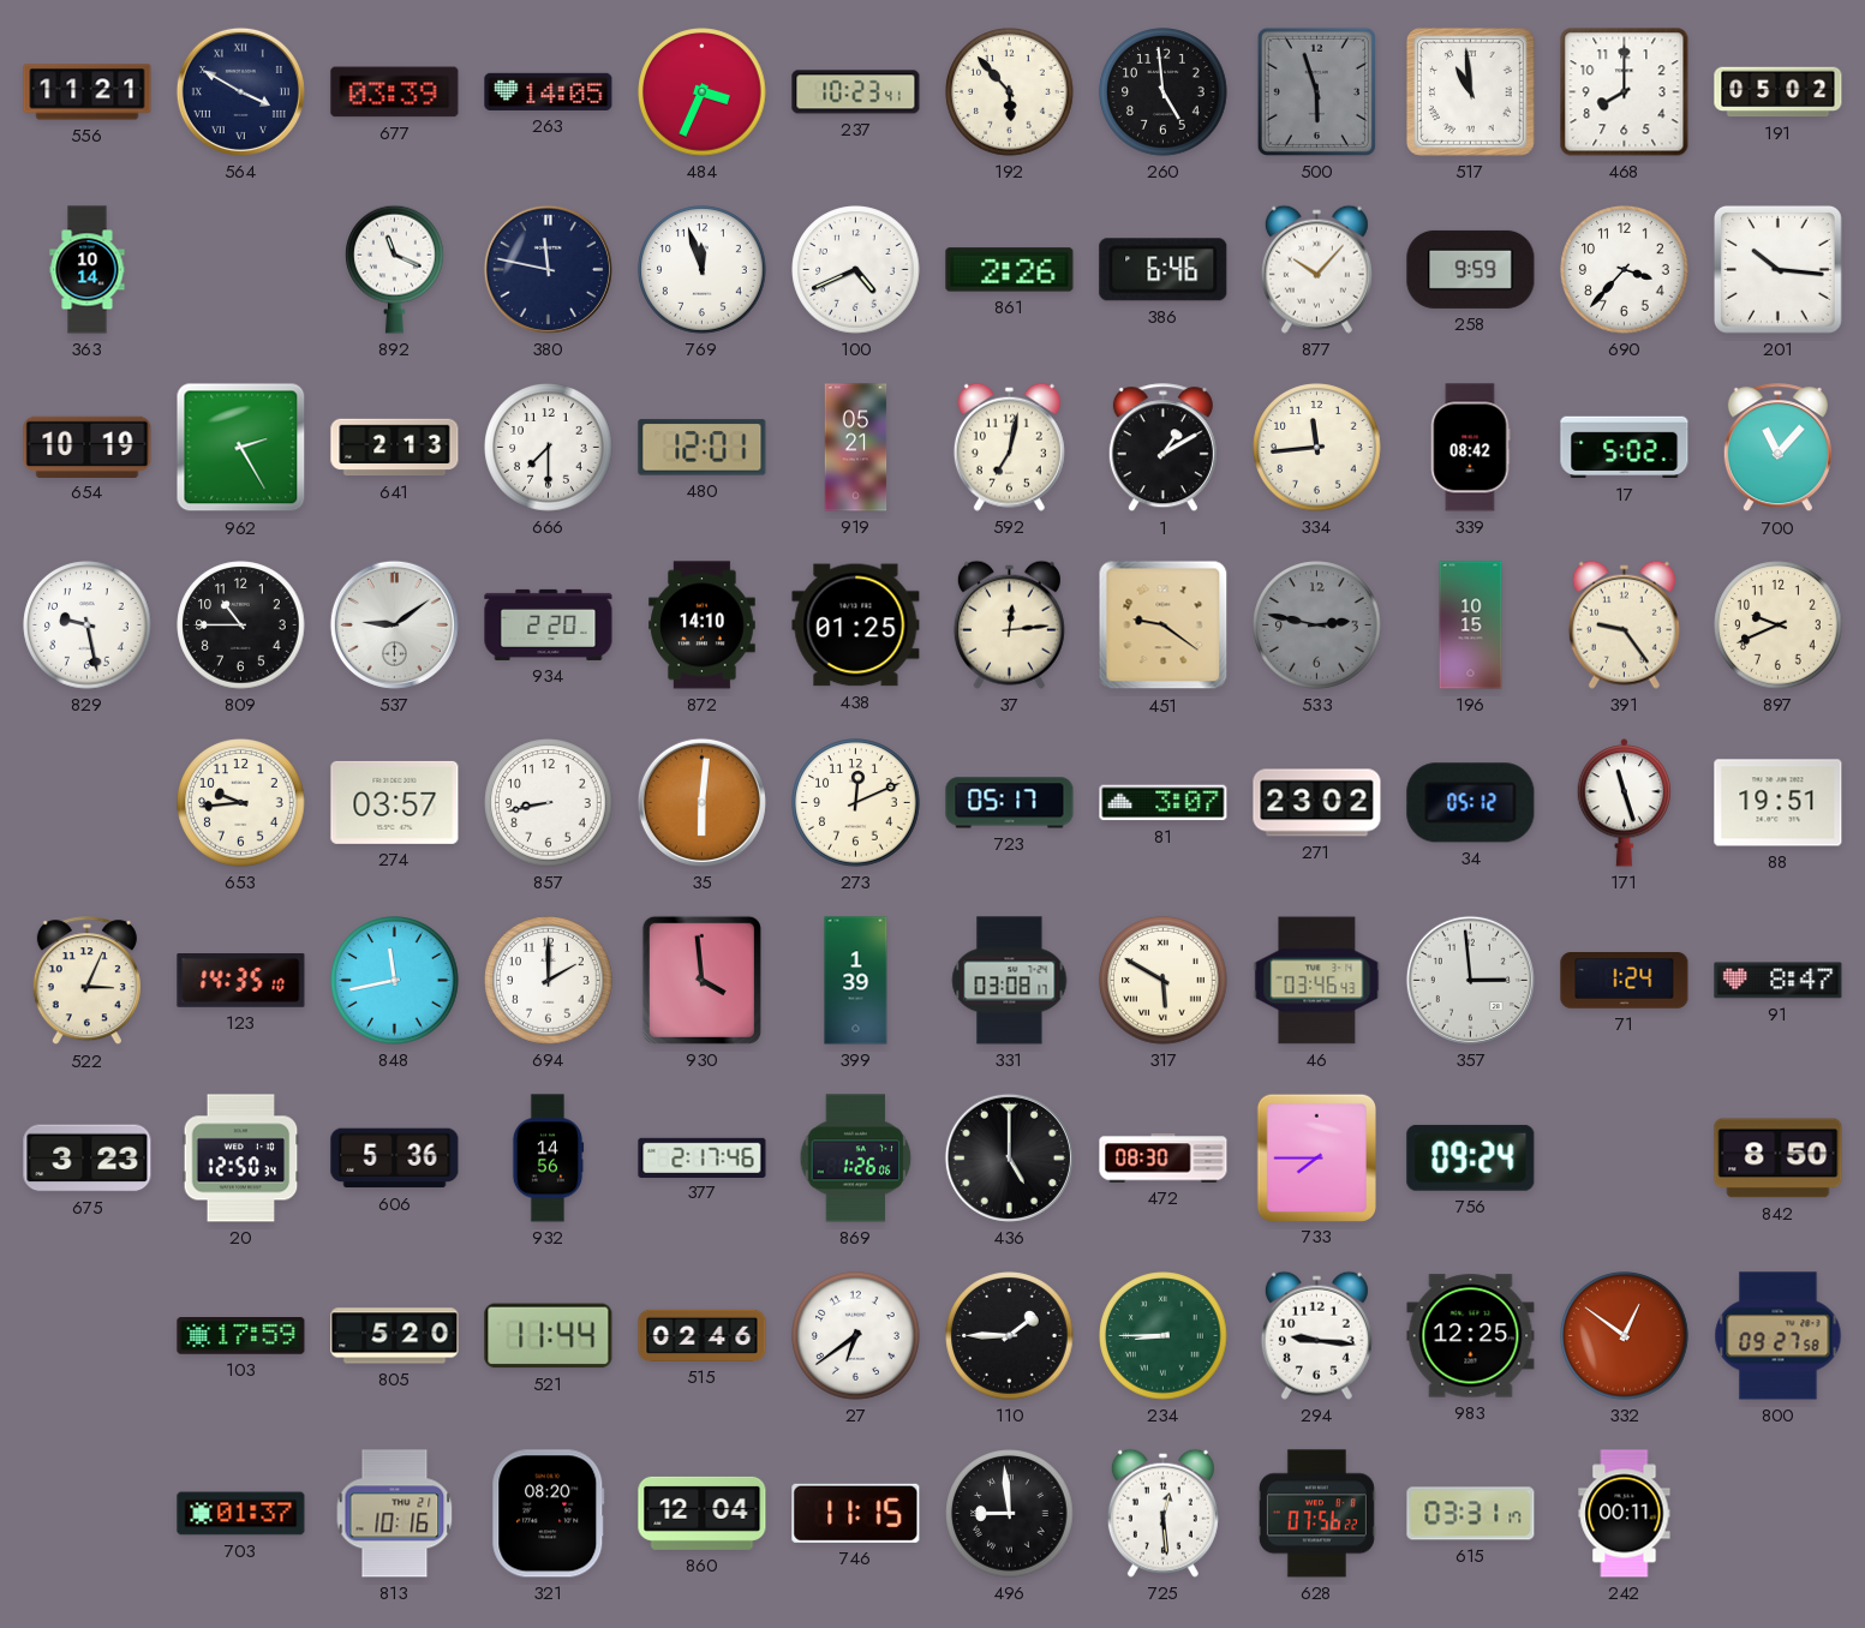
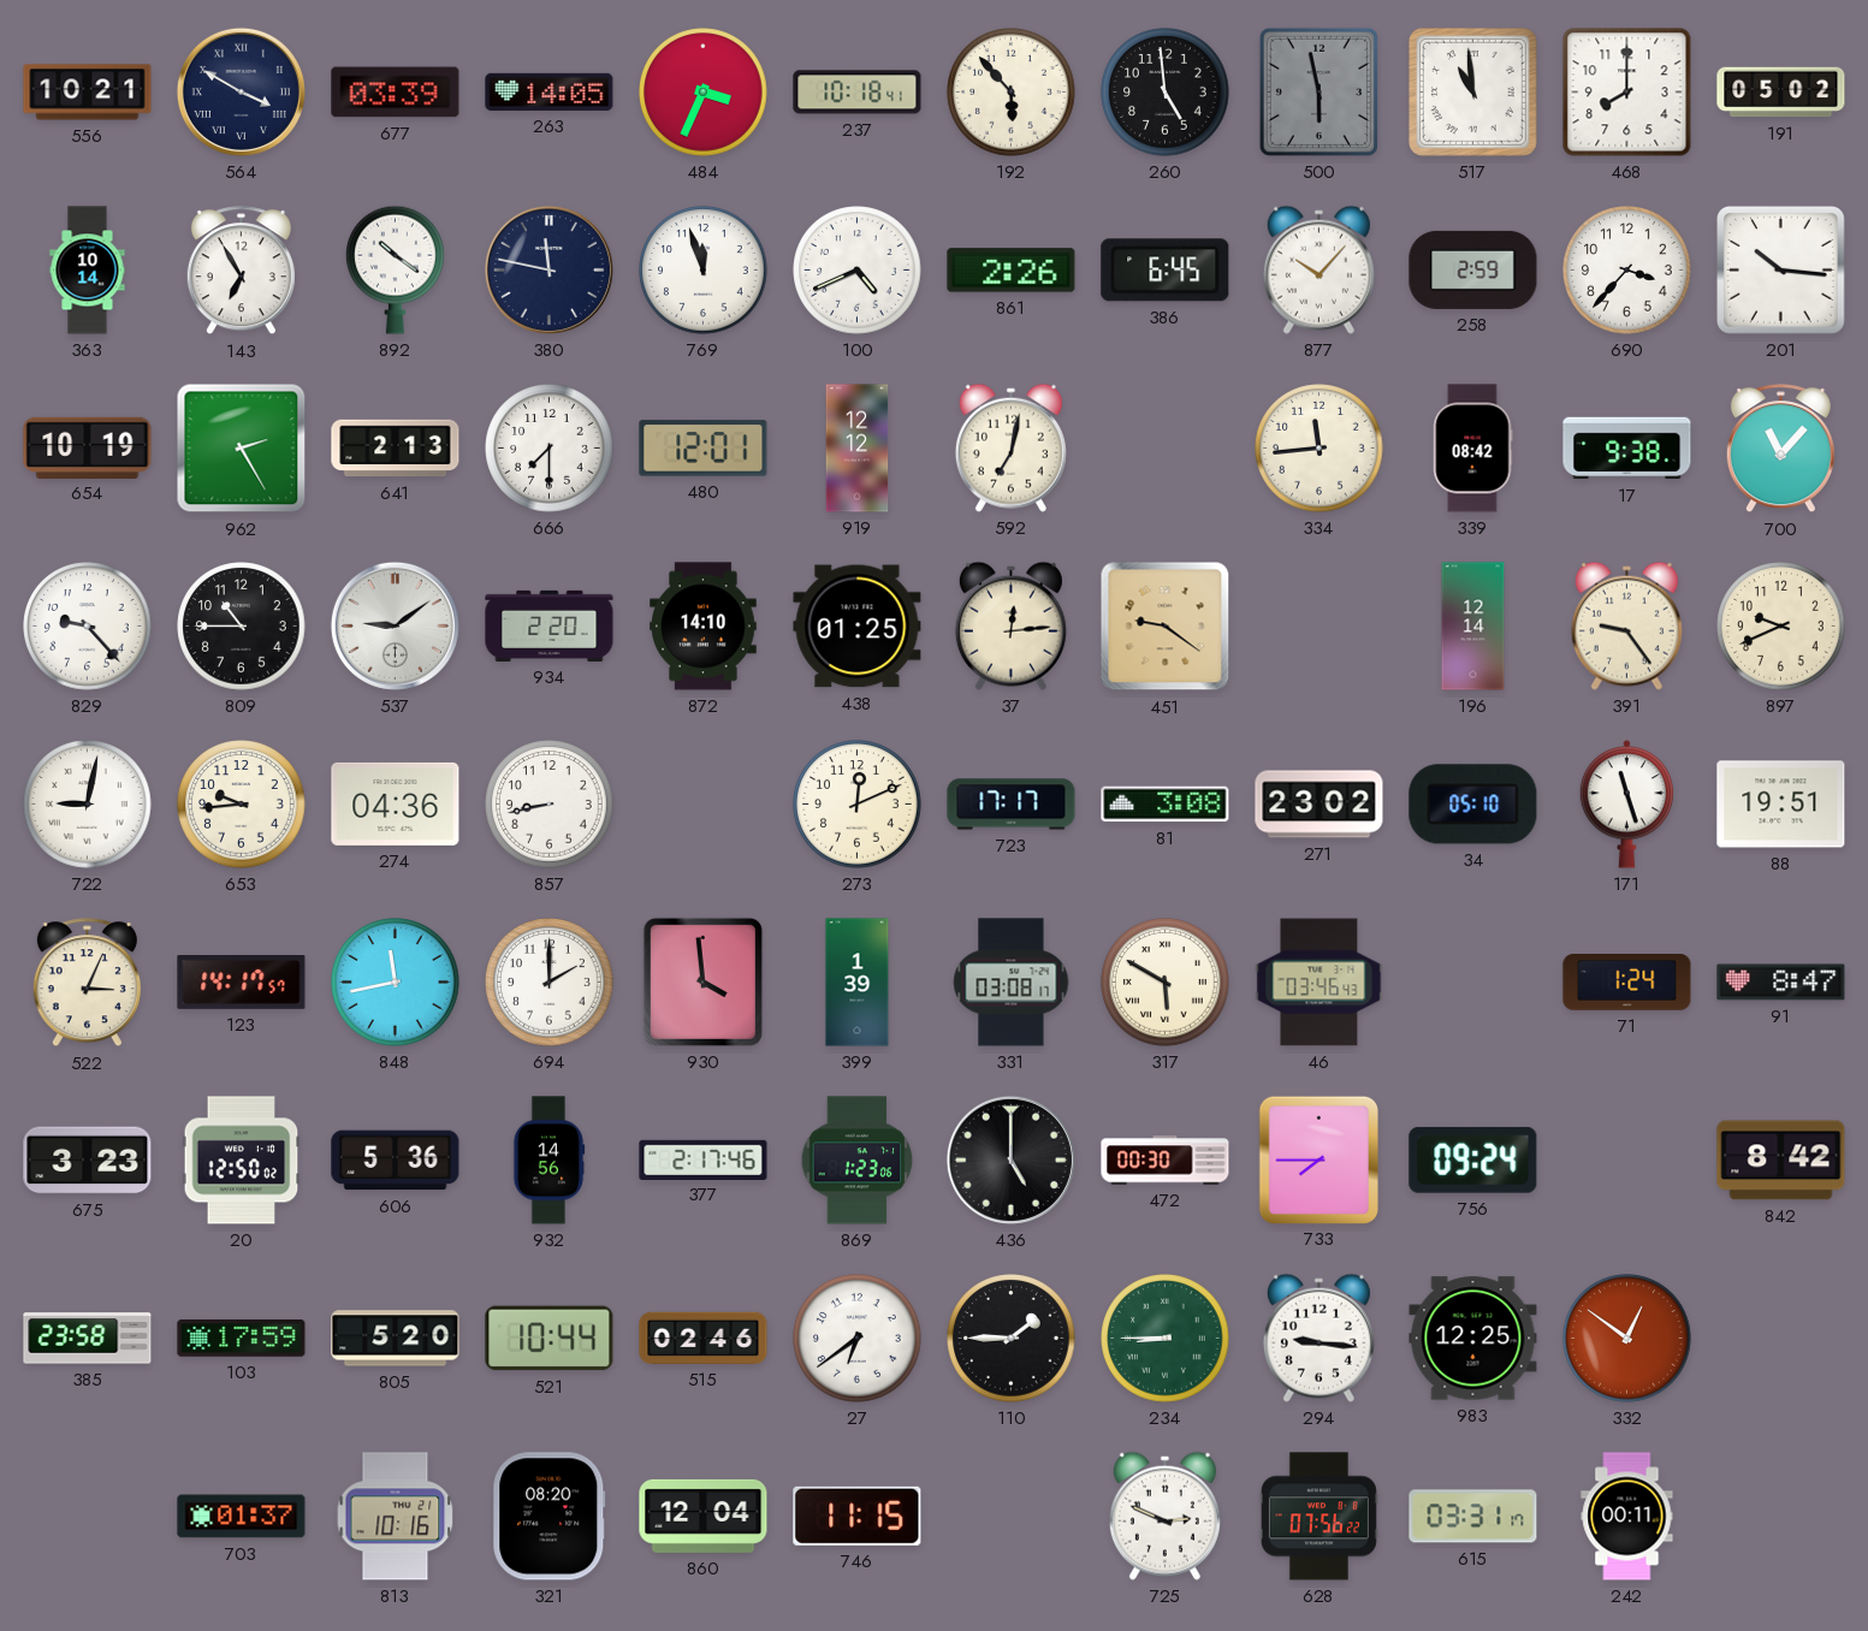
556: 11:21 -> 10:21 (88, 93)
237: 10:23 -> 10:18 (858, 93)
500: 5:57 -> 5:58 (1318, 91)
143: none -> 6:55 (241, 271)
892: 11:19 -> 10:21 (396, 269)
386: 6:46 -> 6:45 (1166, 271)
258: 9:59 -> 2:59 (1473, 269)
919: 05:21 -> 12:12 (858, 449)
1: 1:10 -> none (1162, 448)
17: 5:02 -> 9:38 (1627, 449)
829: 9:28 -> 9:23 (88, 627)
533: 2:47 -> none (1317, 626)
196: 10:15 -> 12:14 (1473, 627)
722: none -> 9:02 (88, 805)
274: 03:57 -> 04:36 (396, 803)
35: 6:01 -> none (701, 802)
723: 05:17 -> 17:17 (1012, 805)
81: 3:07 -> 3:08 (1166, 805)
34: 05:12 -> 05:10 (1473, 805)
123: 14:35 -> 14:17 (242, 983)
357: 2:59 -> none (1470, 980)
20: 12:50:34 -> 12:50:02 (242, 1161)
869: 1:26 -> 1:23 (858, 1161)
472: 08:30 -> 00:30 (1166, 1161)
842: 8:50 -> 8:42 (1781, 1161)
385: none -> 23:58 (88, 1339)
521: 11:44 -> 10:44 (550, 1339)
800: 09:27 -> none (1779, 1336)
496: 8:59 -> none (1010, 1514)
725: 12:29 -> 2:49 (1164, 1516)
